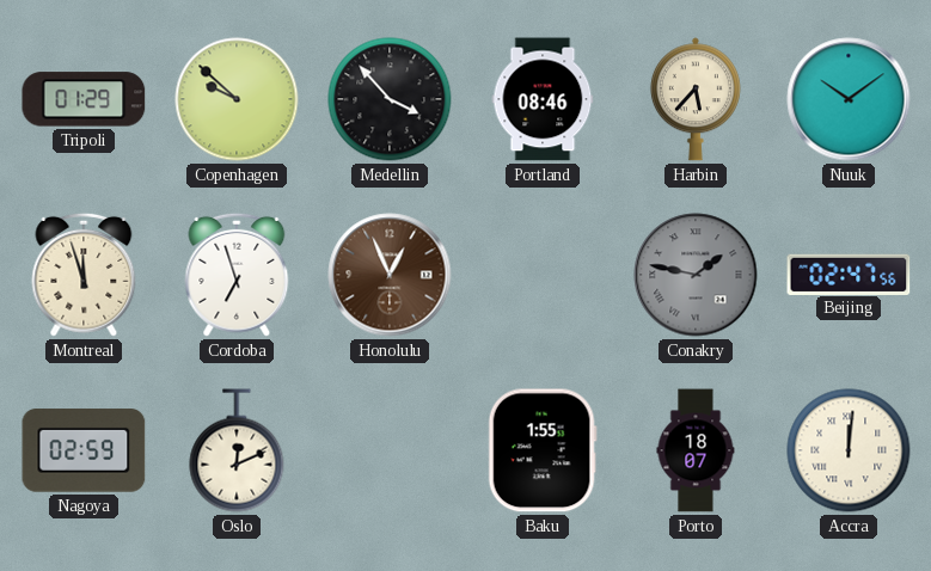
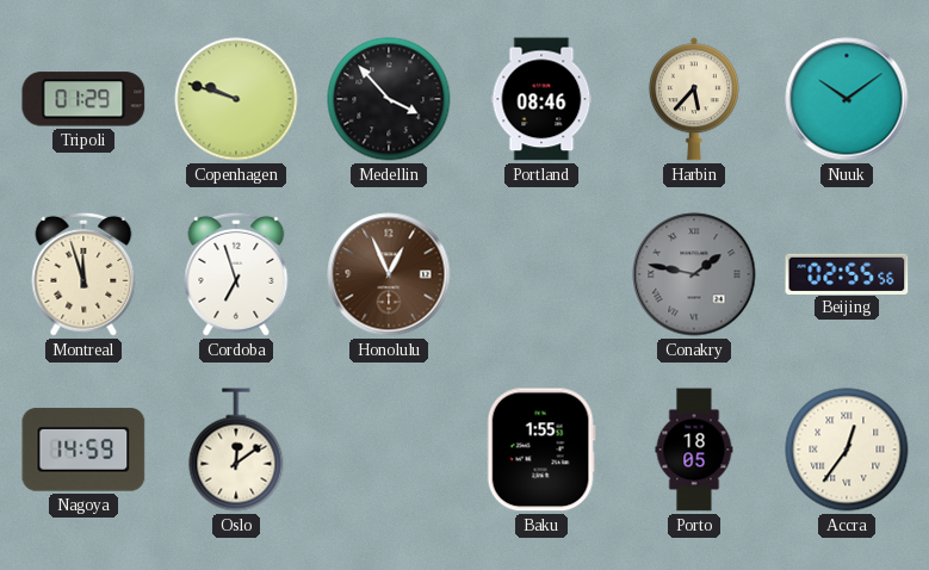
Copenhagen: 9:52 -> 9:48 (236, 99)
Beijing: 02:47 -> 02:55 (847, 273)
Nagoya: 02:59 -> 14:59 (83, 450)
Oslo: 12:11 -> 12:09 (236, 450)
Porto: 18:07 -> 18:05 (694, 450)
Accra: 12:01 -> 12:36 (847, 450)
